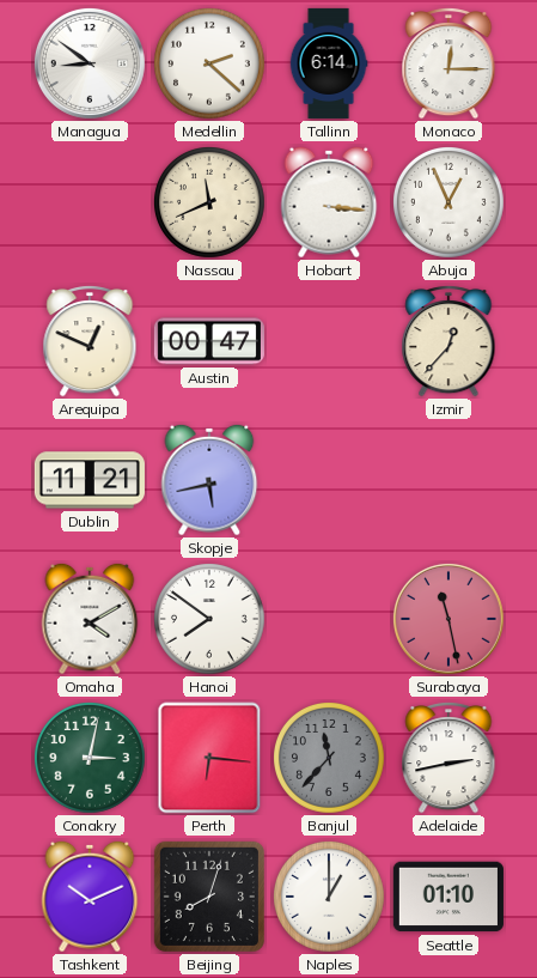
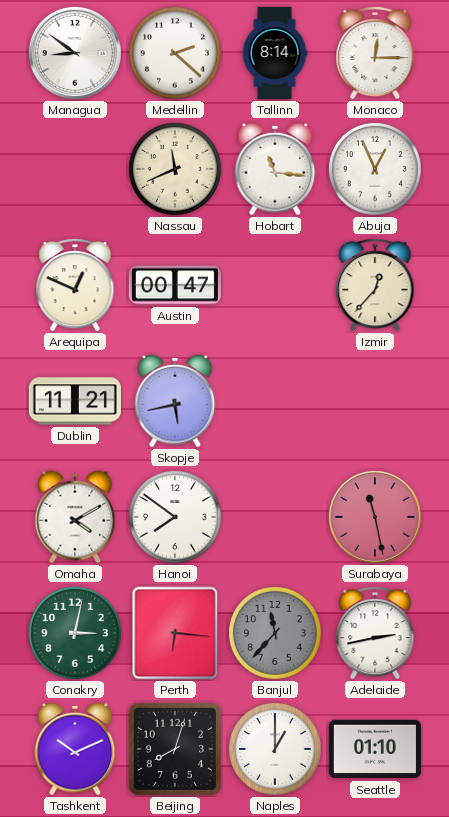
Tallinn: 6:14 -> 8:14 (275, 53)
Hobart: 3:16 -> 11:16 (275, 169)
